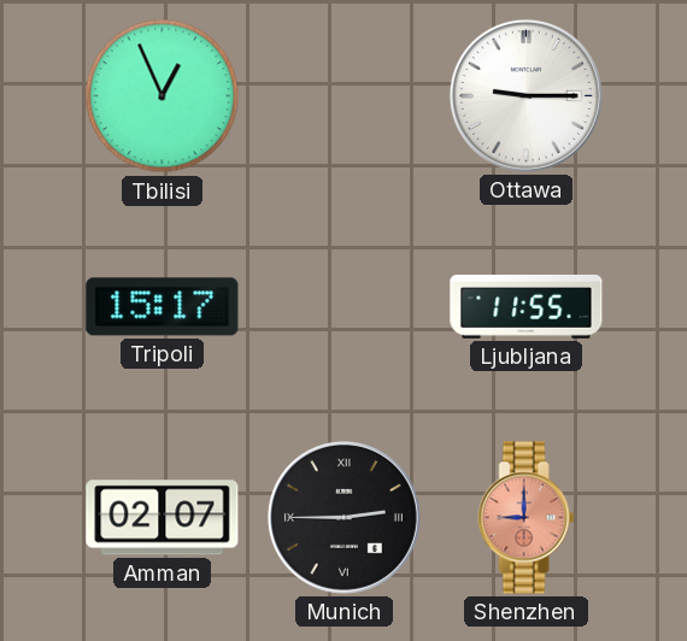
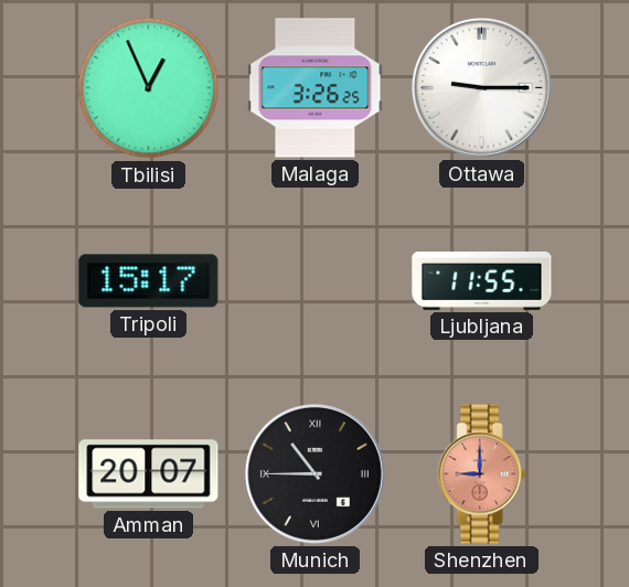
Malaga: none -> 3:26 (316, 88)
Amman: 02:07 -> 20:07 (149, 474)
Munich: 2:45 -> 10:45 (314, 473)
